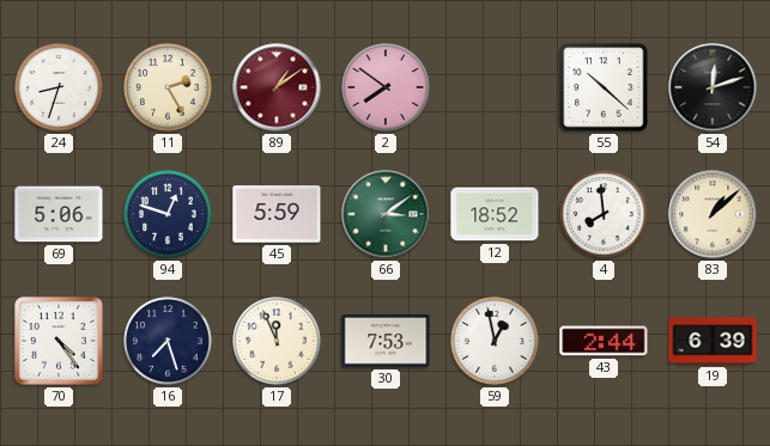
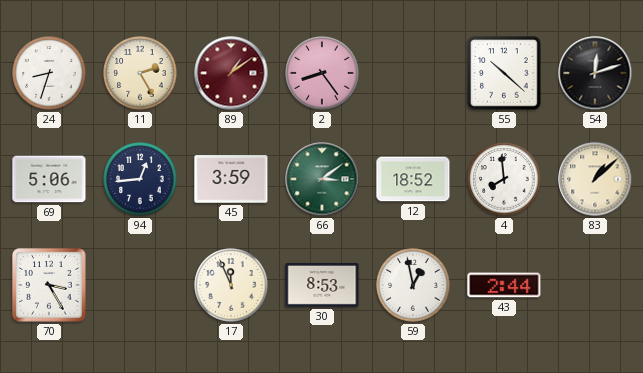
2: 7:51 -> 8:24 (322, 73)
94: 12:48 -> 12:44 (140, 179)
45: 5:59 -> 3:59 (231, 179)
70: 4:24 -> 3:25 (49, 285)
16: 7:27 -> none (168, 341)
30: 7:53 -> 8:53 (322, 285)
19: 6:39 -> none (713, 341)
